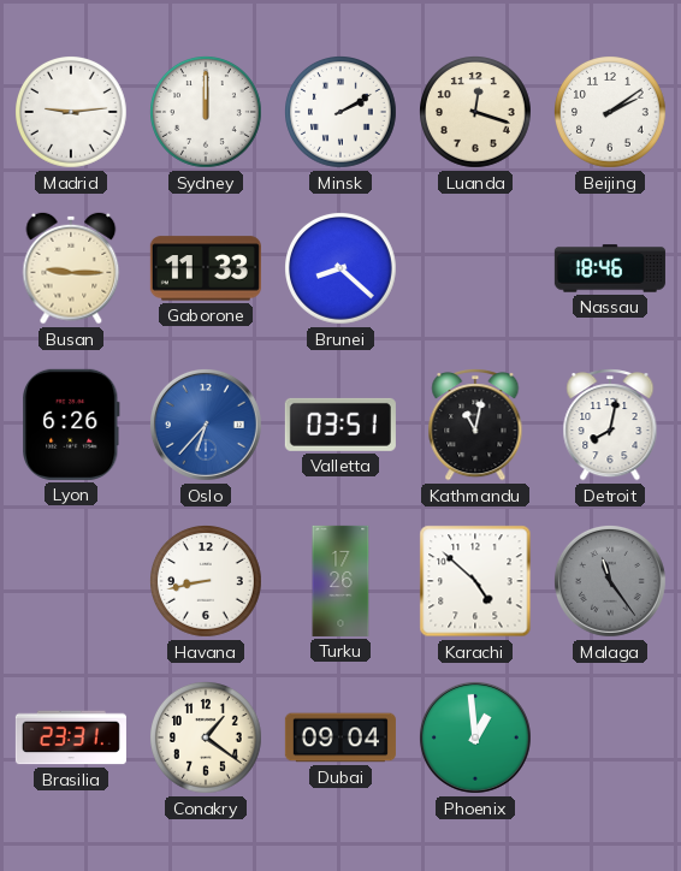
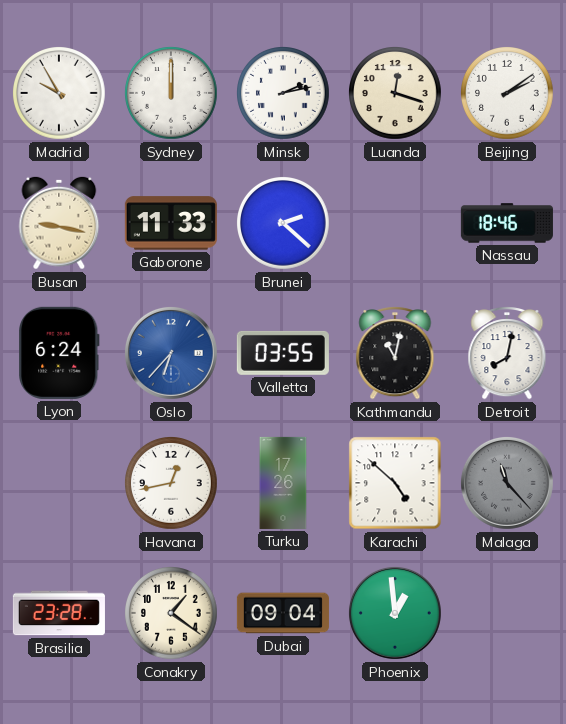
Madrid: 9:14 -> 9:55 (60, 94)
Minsk: 2:10 -> 2:13 (284, 94)
Busan: 9:15 -> 9:17 (59, 223)
Brunei: 8:22 -> 2:22 (284, 224)
Lyon: 6:26 -> 6:24 (59, 353)
Valletta: 03:51 -> 03:55 (283, 353)
Havana: 8:43 -> 12:43 (172, 484)
Malaga: 11:24 -> 11:23 (507, 483)
Brasilia: 23:31 -> 23:28 (59, 613)
